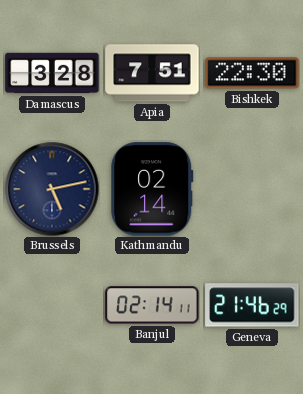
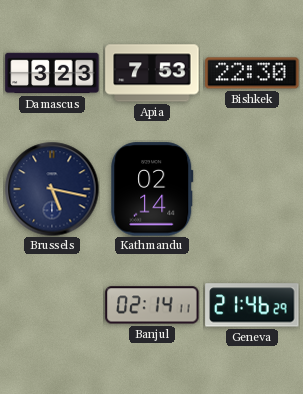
Damascus: 3:28 -> 3:23 (52, 73)
Apia: 7:51 -> 7:53 (152, 73)
Brussels: 5:13 -> 5:17 (52, 189)
